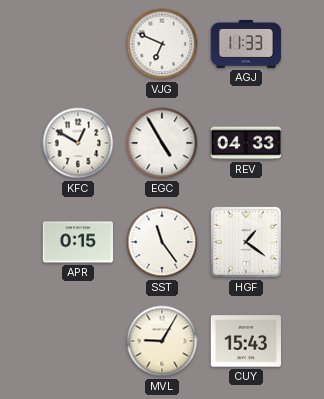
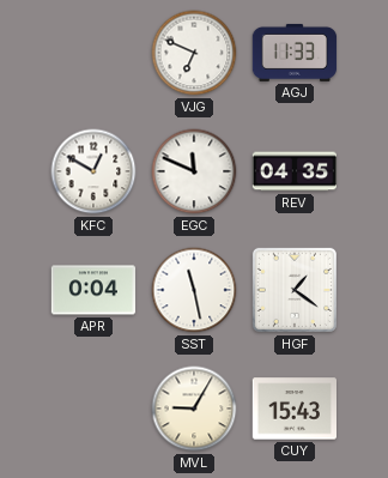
EGC: 4:55 -> 11:49 (194, 171)
REV: 04:33 -> 04:35 (295, 171)
APR: 0:15 -> 0:04 (93, 290)
SST: 11:24 -> 11:28 (194, 290)
